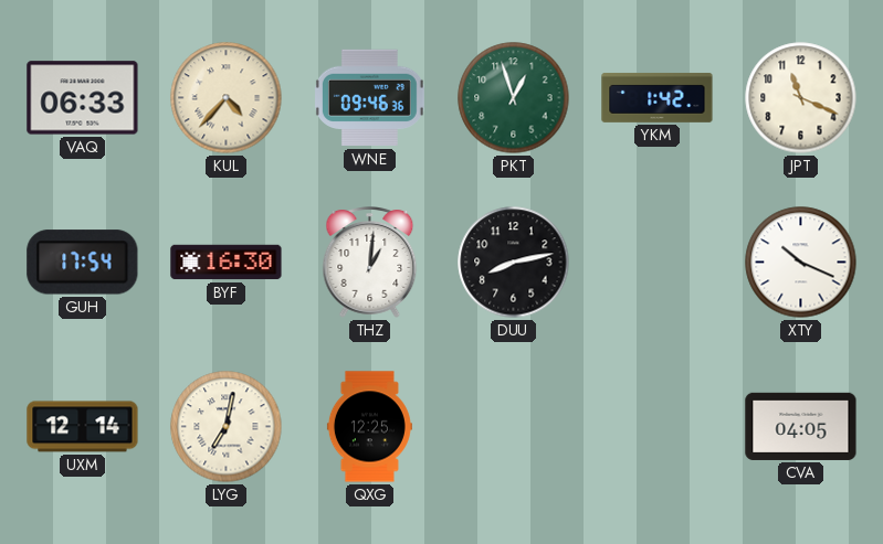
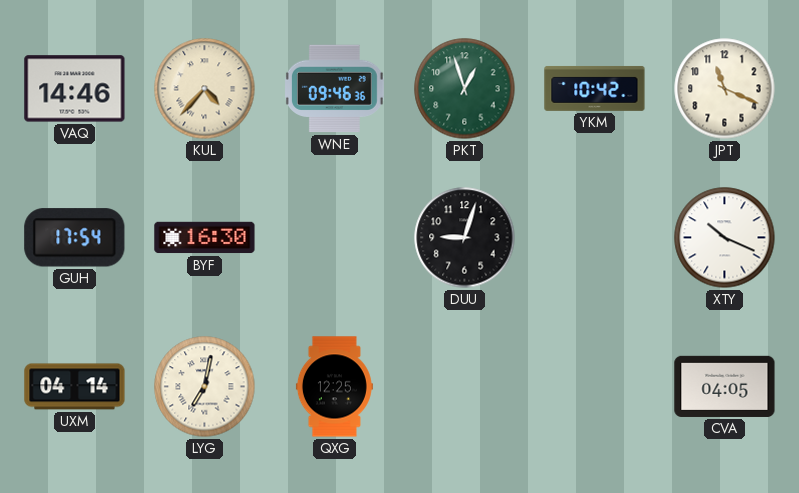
VAQ: 06:33 -> 14:46 (75, 89)
YKM: 1:42 -> 10:42 (595, 88)
THZ: 1:01 -> none (370, 263)
DUU: 8:13 -> 9:03 (465, 238)
UXM: 12:14 -> 04:14 (75, 387)
